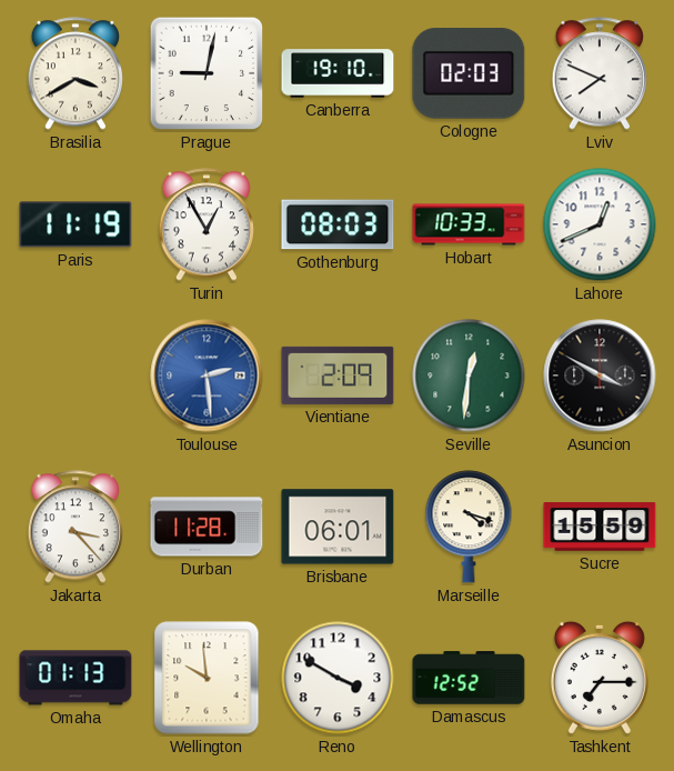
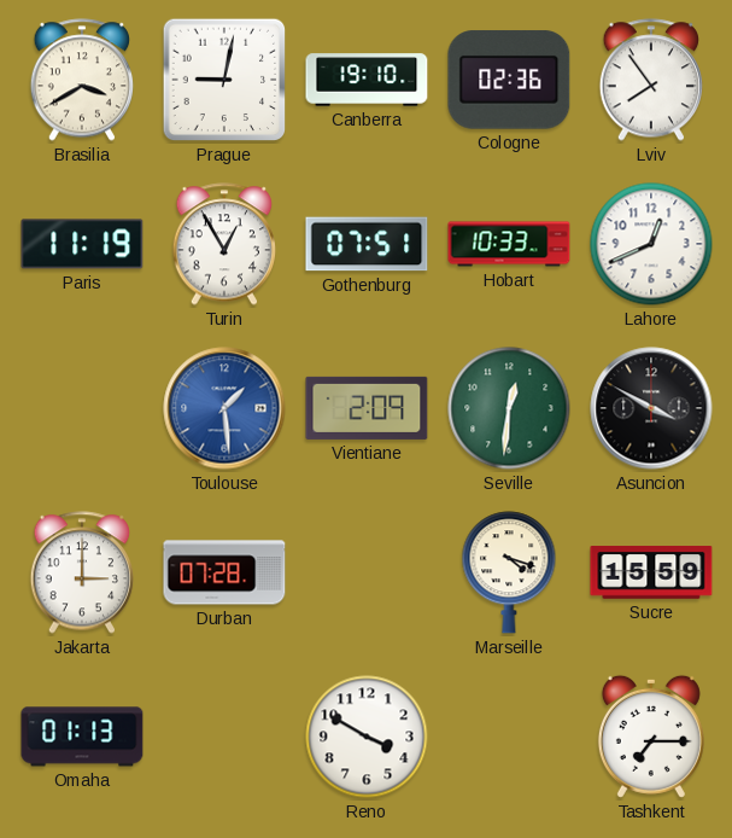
Cologne: 02:03 -> 02:36 (509, 80)
Lviv: 7:49 -> 7:54 (650, 80)
Gothenburg: 08:03 -> 07:51 (367, 244)
Toulouse: 2:29 -> 1:29 (224, 408)
Jakarta: 3:23 -> 3:00 (81, 572)
Durban: 11:28 -> 07:28 (224, 572)
Brisbane: 06:01 -> none (338, 527)
Wellington: 9:59 -> none (207, 678)
Damascus: 12:52 -> none (469, 678)
